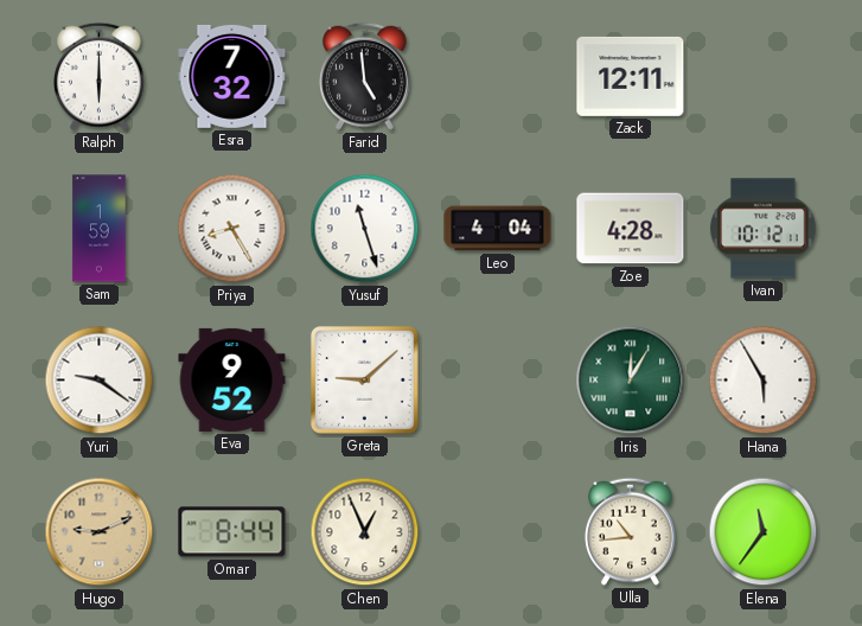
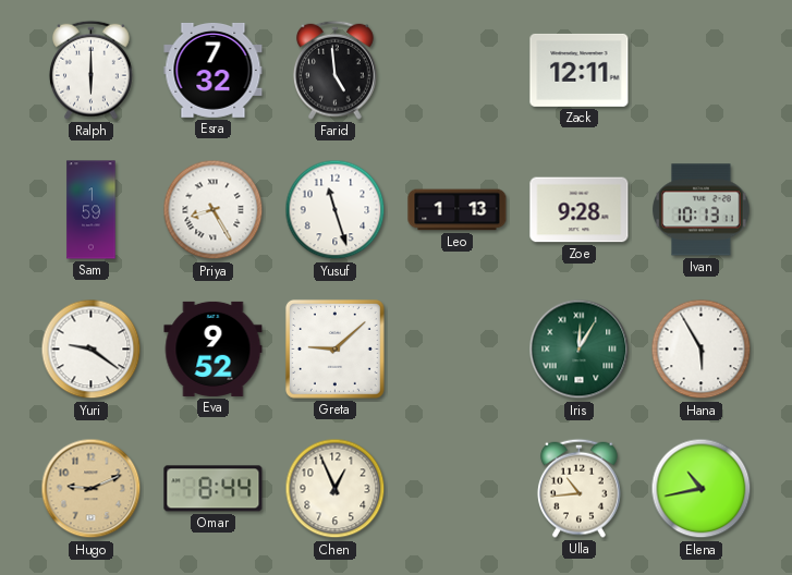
Leo: 4:04 -> 1:13 (458, 210)
Zoe: 4:28 -> 9:28 (580, 210)
Ivan: 10:12 -> 10:13 (702, 210)
Elena: 11:36 -> 10:43 (702, 489)
